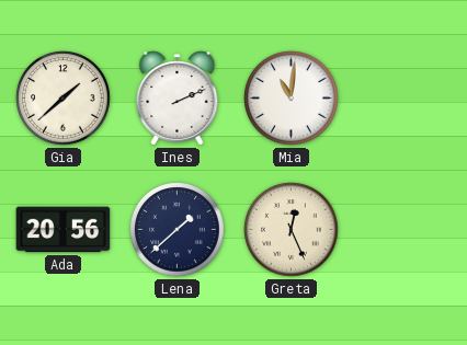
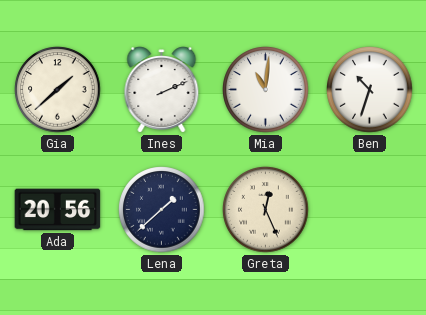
Ben: none -> 10:33 (370, 90)
